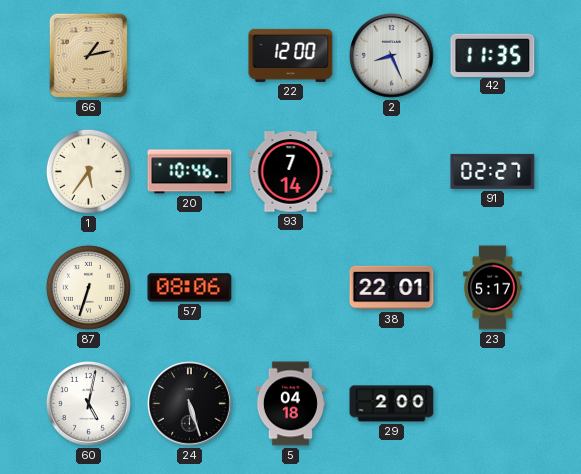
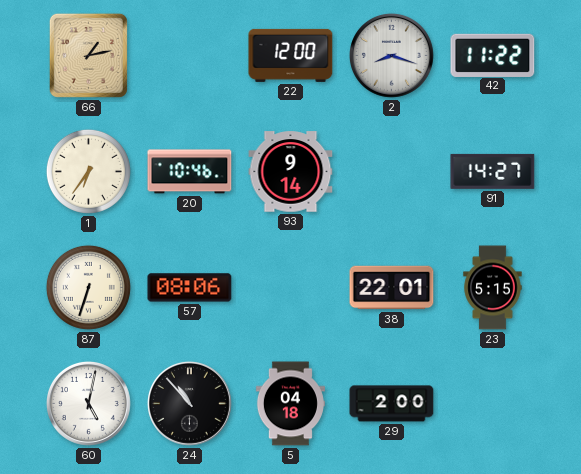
2: 8:26 -> 8:18 (391, 55)
42: 11:35 -> 11:22 (493, 55)
1: 5:36 -> 6:36 (88, 171)
93: 7:14 -> 9:14 (291, 172)
91: 02:27 -> 14:27 (493, 171)
23: 5:17 -> 5:15 (493, 288)
24: 5:27 -> 10:53 (189, 403)
